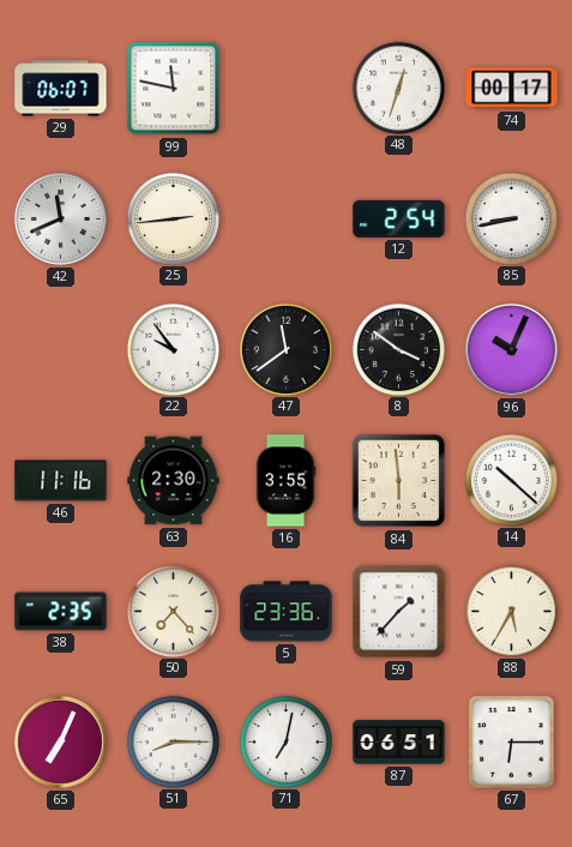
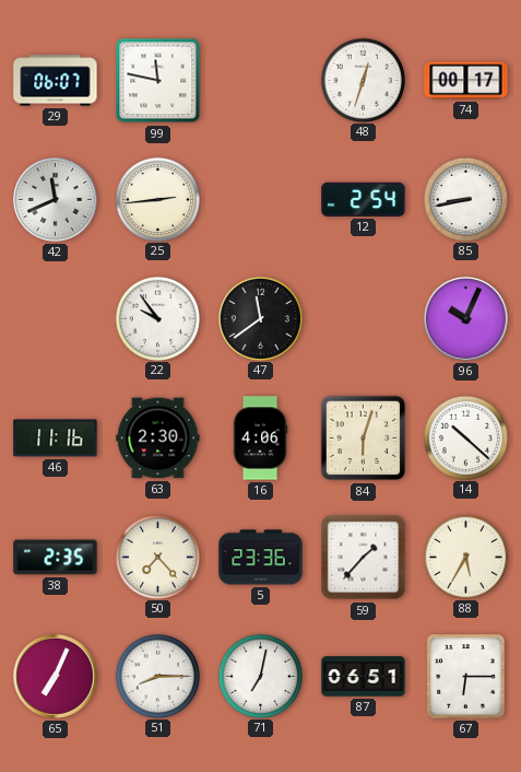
8: 3:51 -> none (398, 349)
16: 3:55 -> 4:06 (260, 438)
84: 5:59 -> 6:03 (364, 438)
